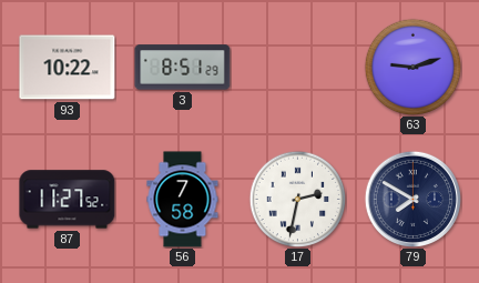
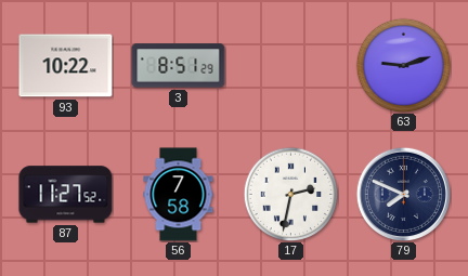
79: 7:50 -> 7:49 (403, 194)
